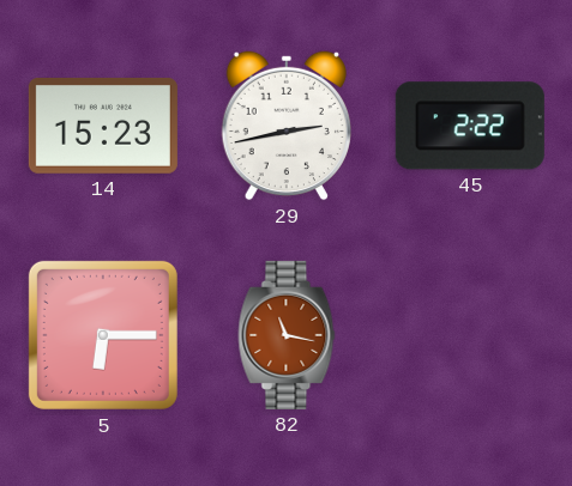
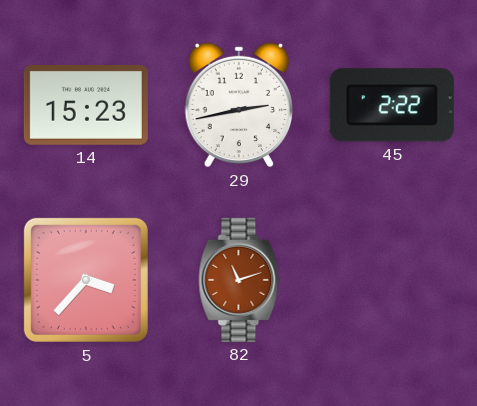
5: 6:15 -> 3:37 (86, 280)
82: 11:17 -> 11:12 (239, 280)
